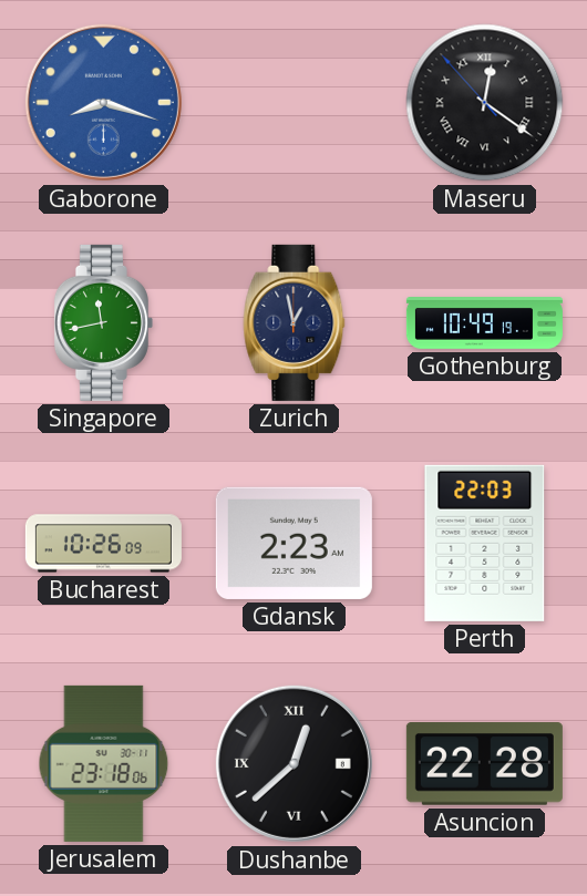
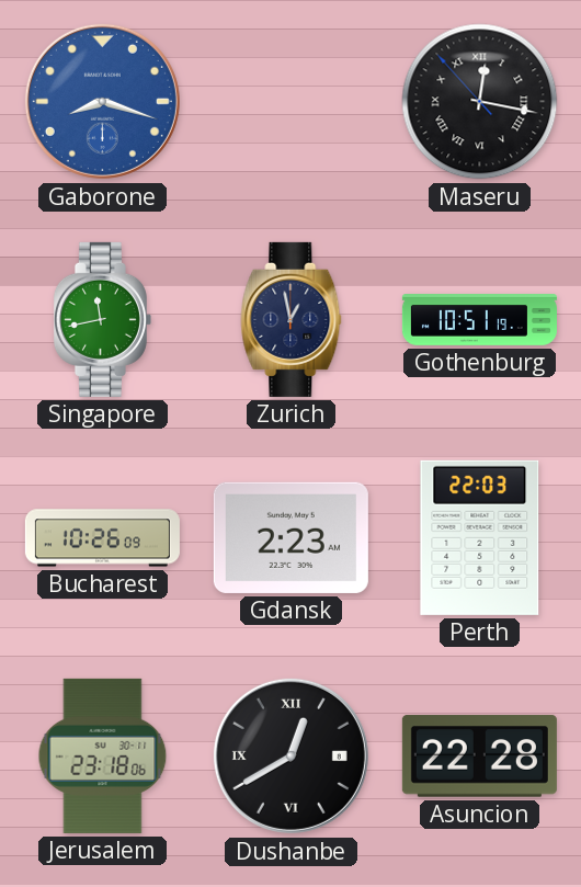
Maseru: 12:20 -> 12:16 (480, 102)
Gothenburg: 10:49 -> 10:51 (479, 320)
Dushanbe: 12:38 -> 12:40 (290, 755)
